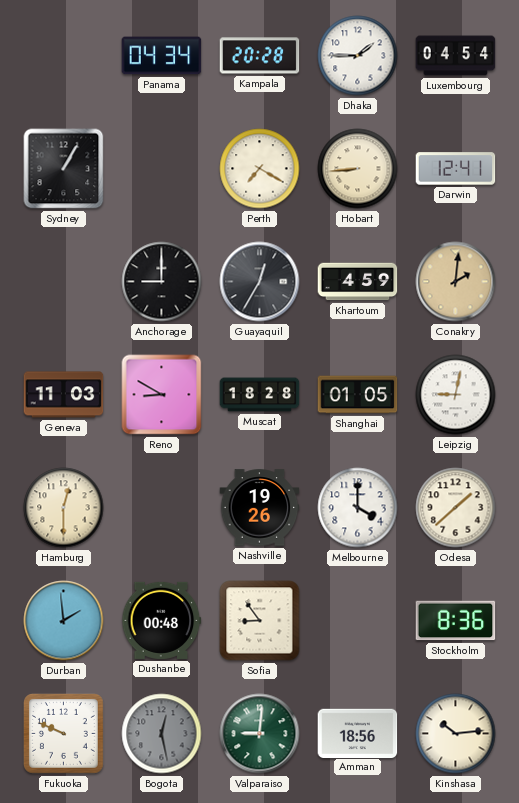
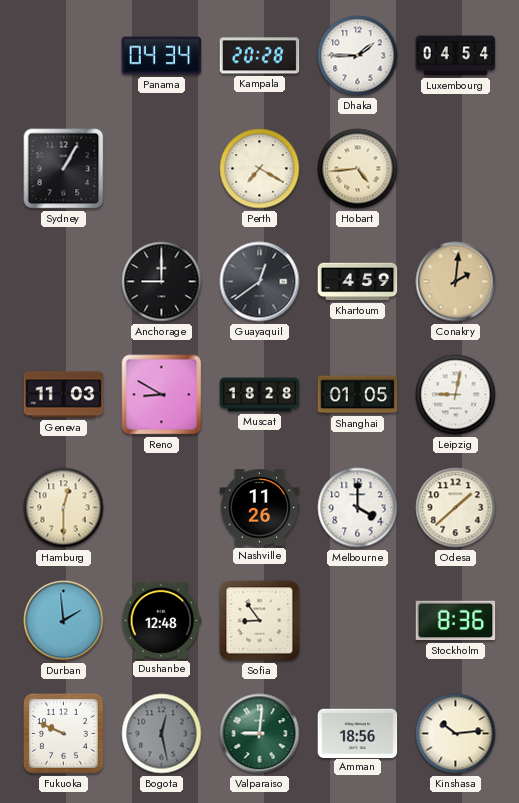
Hobart: 8:44 -> 4:44 (358, 169)
Darwin: 12:41 -> none (456, 169)
Guayaquil: 12:35 -> 12:39 (260, 282)
Nashville: 19:26 -> 11:26 (260, 508)
Dushanbe: 00:48 -> 12:48 (162, 620)
